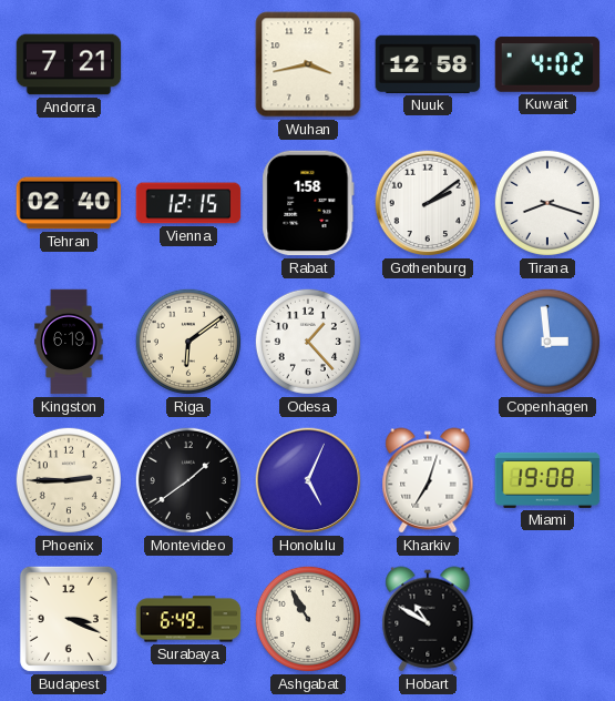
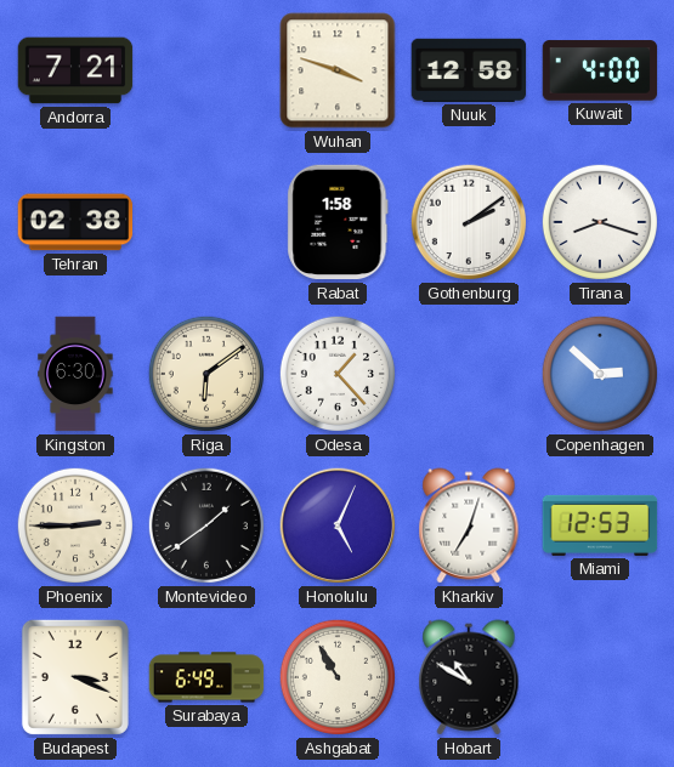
Wuhan: 3:43 -> 3:48 (338, 70)
Kuwait: 4:02 -> 4:00 (600, 70)
Tehran: 02:40 -> 02:38 (75, 222)
Vienna: 12:15 -> none (188, 203)
Kingston: 6:19 -> 6:30 (75, 374)
Copenhagen: 2:59 -> 2:52 (600, 374)
Miami: 19:08 -> 12:53 (600, 525)
